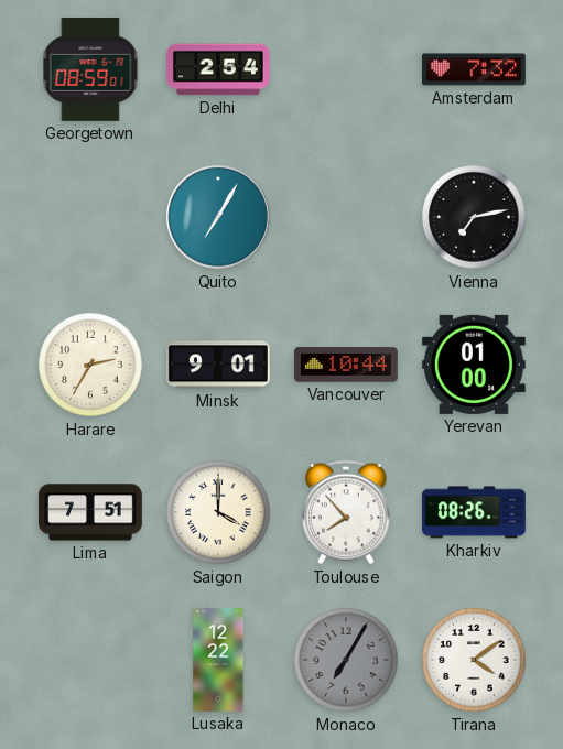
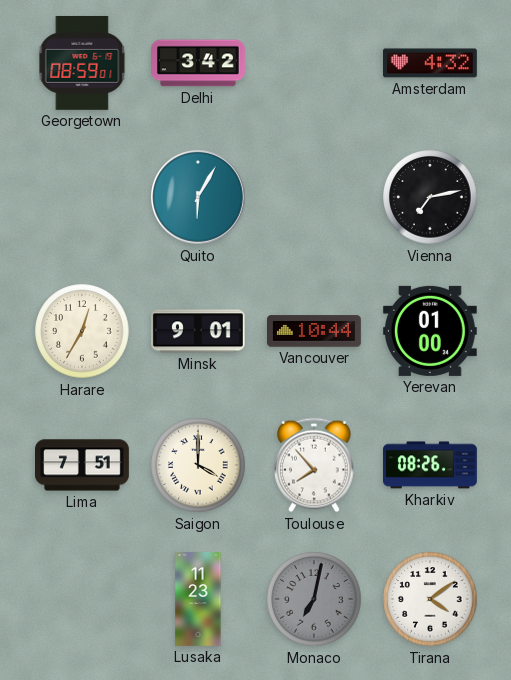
Delhi: 2:54 -> 3:42 (199, 63)
Amsterdam: 7:32 -> 4:32 (431, 63)
Quito: 7:05 -> 6:05 (199, 198)
Harare: 2:35 -> 12:35 (82, 331)
Lusaka: 12:22 -> 11:23 (198, 600)
Monaco: 7:05 -> 7:02 (314, 599)
